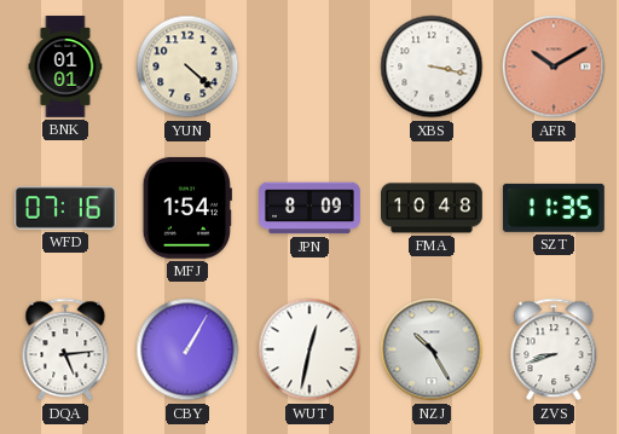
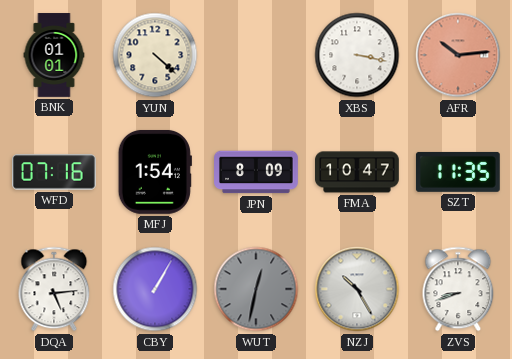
AFR: 10:10 -> 10:14 (458, 55)
FMA: 10:48 -> 10:47 (358, 172)
WUT dial: white -> grey (256, 289)
